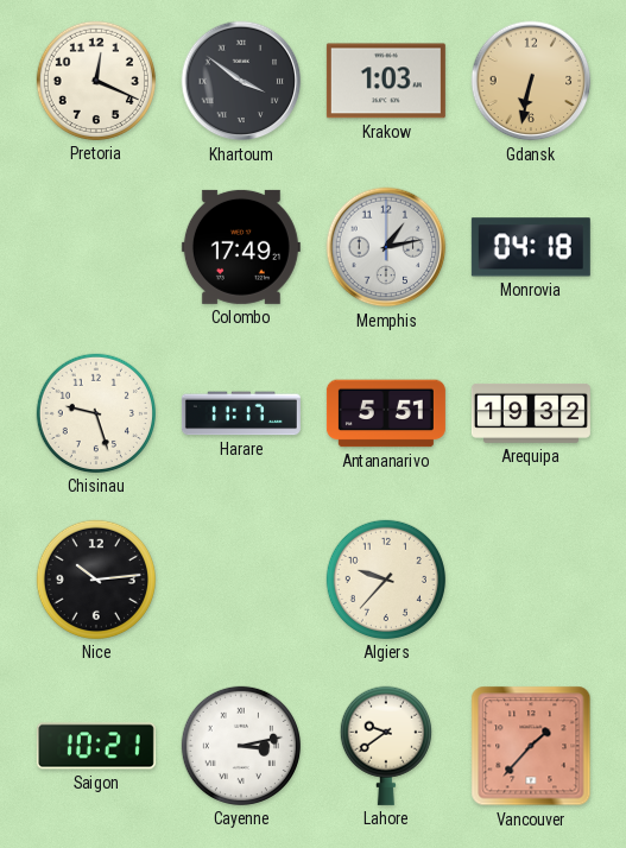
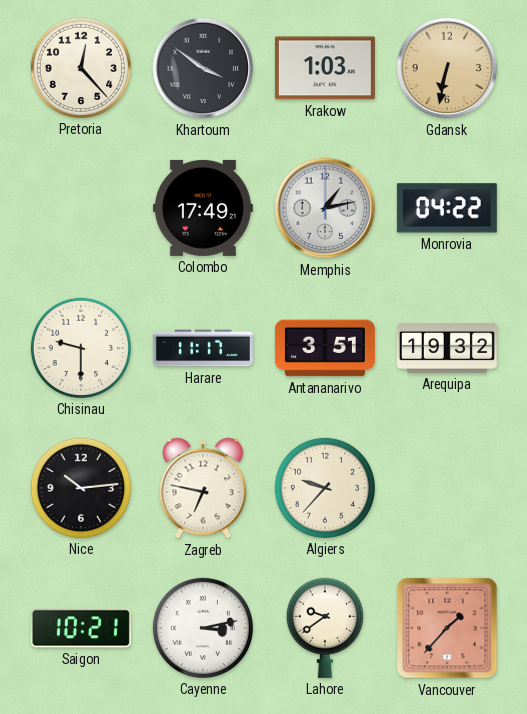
Pretoria: 12:19 -> 12:23 (81, 68)
Monrovia: 04:18 -> 04:22 (447, 208)
Chisinau: 9:27 -> 9:30 (81, 348)
Antananarivo: 5:51 -> 3:51 (325, 348)
Zagreb: none -> 6:47 (203, 488)
